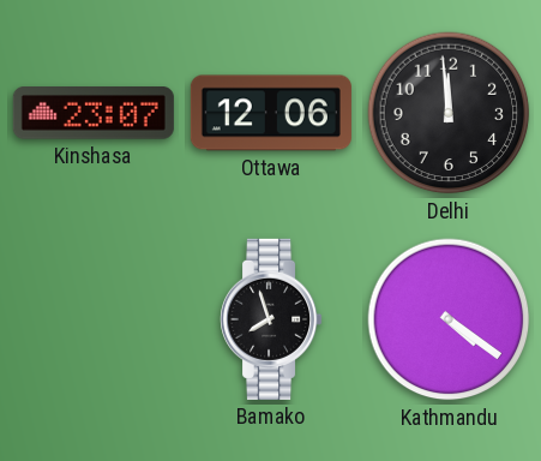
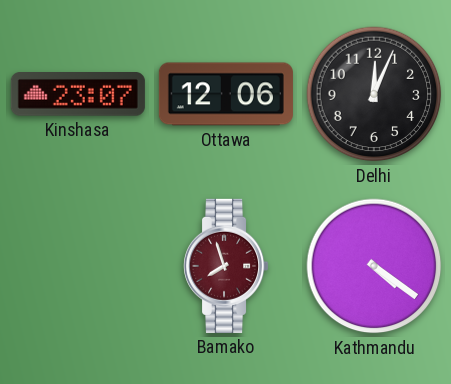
Delhi: 11:59 -> 12:04 (374, 94)
Bamako dial: black -> burgundy (227, 266)
